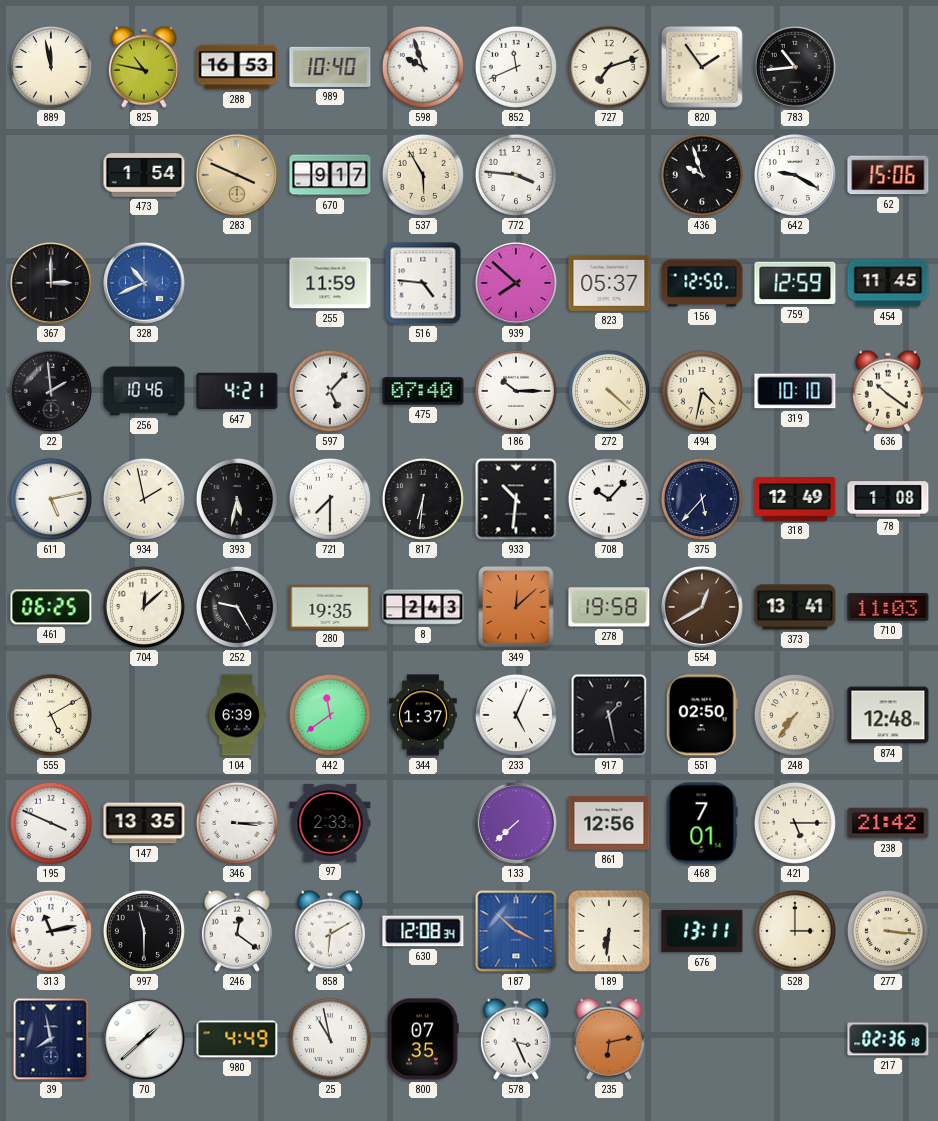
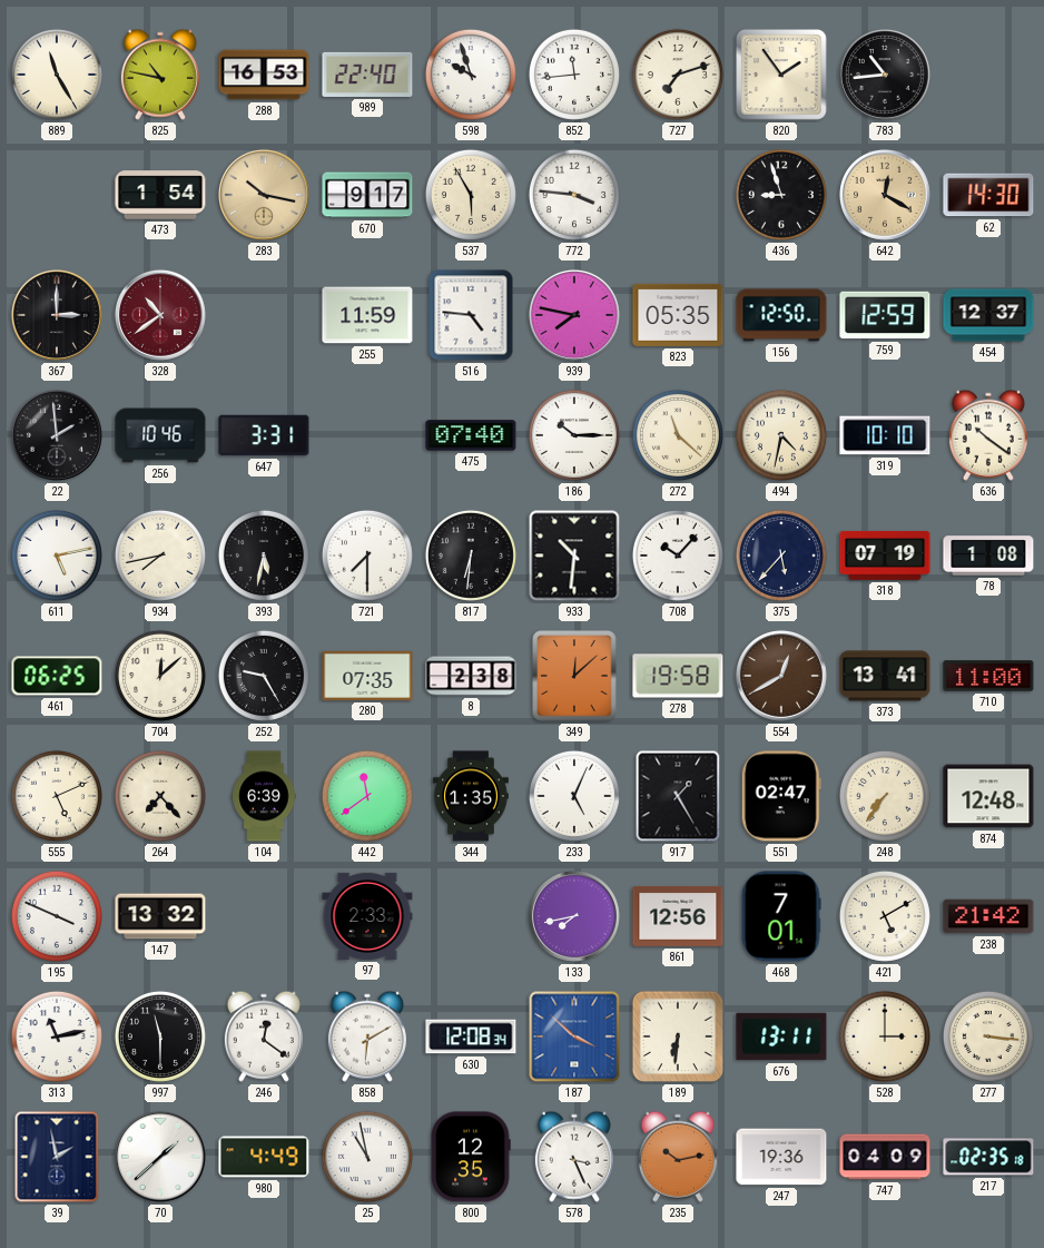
889: 11:58 -> 11:25 (57, 75)
989: 10:40 -> 22:40 (367, 75)
852: 11:41 -> 11:44 (574, 75)
283: 3:49 -> 10:17 (264, 195)
436: 9:57 -> 8:57 (781, 195)
642: 9:20 -> 12:20 (885, 195)
642 dial: white -> champagne (885, 195)
62: 15:06 -> 14:30 (988, 195)
328: 10:41 -> 10:39 (160, 315)
328 dial: blue -> burgundy (160, 315)
939: 7:52 -> 7:47 (574, 315)
823: 05:37 -> 05:35 (678, 315)
454: 11:45 -> 12:37 (988, 315)
647: 4:21 -> 3:31 (264, 435)
597: 5:07 -> none (330, 391)
272: 4:22 -> 11:22 (678, 435)
934: 1:58 -> 7:43 (160, 556)
318: 12:49 -> 07:19 (885, 556)
280: 19:35 -> 07:35 (367, 676)
8: 2:43 -> 2:38 (471, 676)
710: 11:03 -> 11:00 (988, 676)
555: 5:10 -> 5:11 (57, 796)
264: none -> 7:23 (160, 796)
344: 1:37 -> 1:35 (472, 796)
917: 1:28 -> 1:25 (678, 796)
551: 02:50 -> 02:47 (781, 796)
147: 13:35 -> 13:32 (160, 916)
346: 3:15 -> none (237, 823)
133: 7:38 -> 7:43 (574, 916)
421: 5:15 -> 5:10 (885, 916)
39: 7:58 -> 1:58 (57, 1157)
800: 07:35 -> 12:35 (471, 1157)
235: 6:13 -> 10:13 (678, 1157)
247: none -> 19:36 (781, 1157)
747: none -> 04:09 (885, 1157)
217: 02:36 -> 02:35 (988, 1157)
